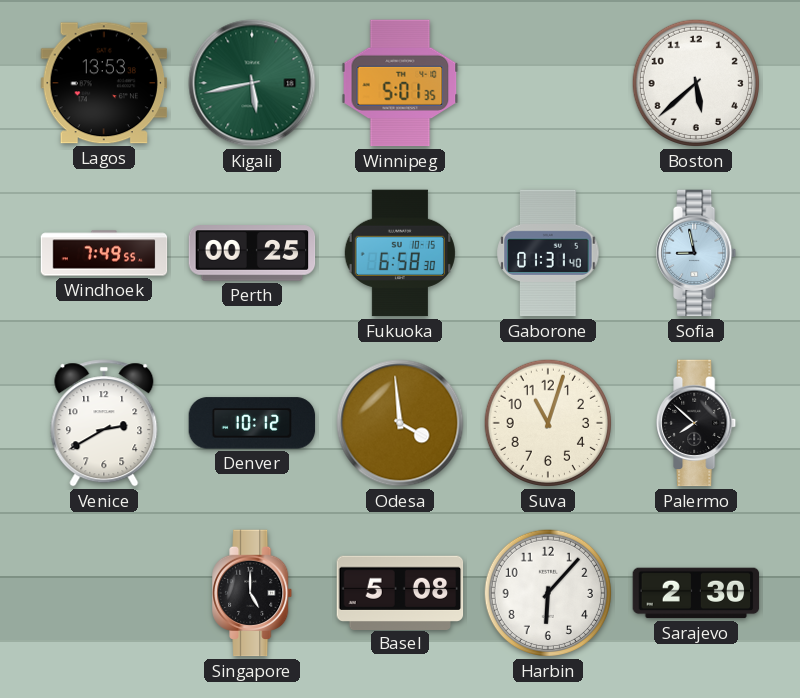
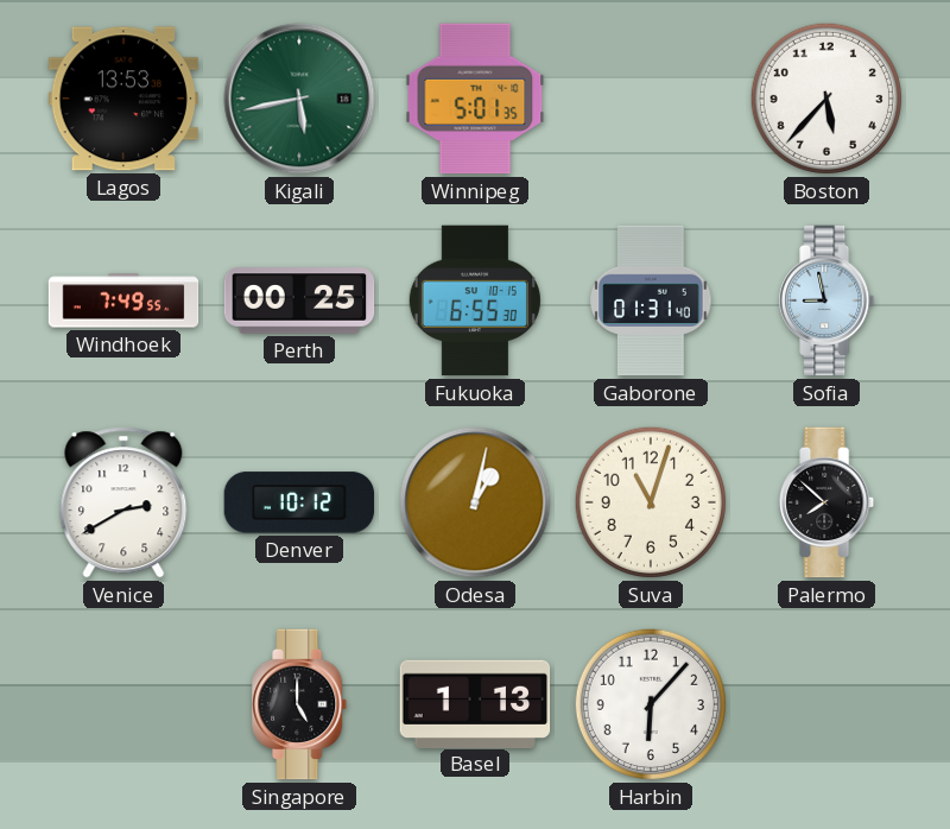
Boston: 5:38 -> 5:37 (826, 99)
Fukuoka: 6:58 -> 6:55 (475, 300)
Odesa: 3:59 -> 1:02 (475, 502)
Basel: 5:08 -> 1:13 (475, 703)
Sarajevo: 2:30 -> none (696, 593)
